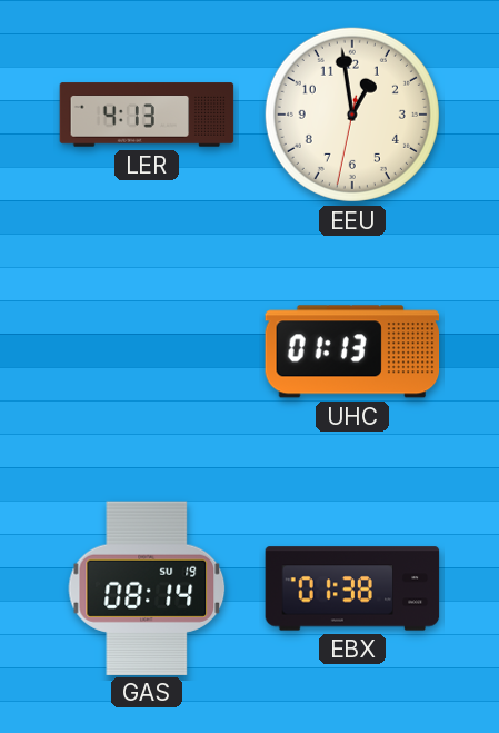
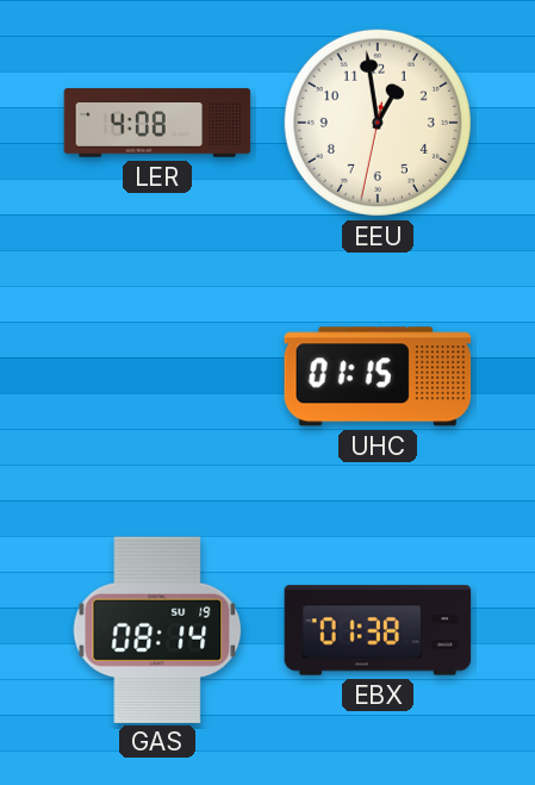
LER: 4:13 -> 4:08 (157, 123)
UHC: 01:13 -> 01:15 (378, 376)
